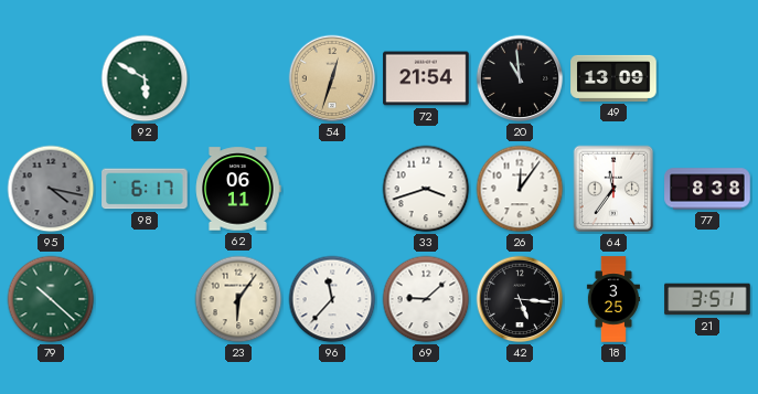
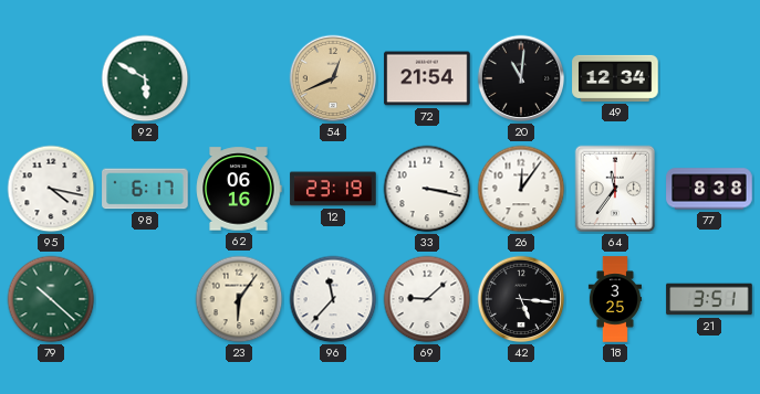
54: 12:33 -> 12:41 (333, 78)
20: 10:59 -> 11:01 (521, 78)
49: 13:09 -> 12:34 (615, 78)
95 dial: grey -> white (51, 189)
62: 06:11 -> 06:16 (239, 189)
12: none -> 23:19 (333, 189)
33: 3:42 -> 3:17 (427, 189)
